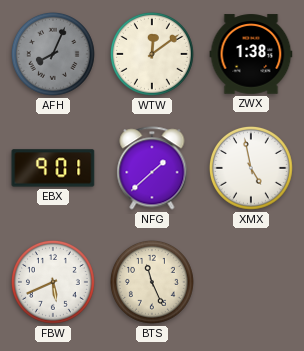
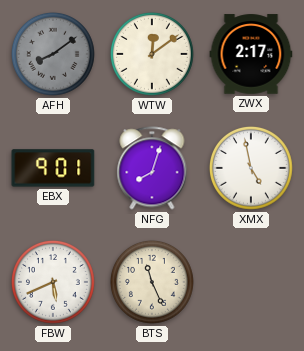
AFH: 8:04 -> 8:09 (53, 54)
ZWX: 1:38 -> 2:17 (251, 54)
NFG: 1:38 -> 8:03 (152, 168)
